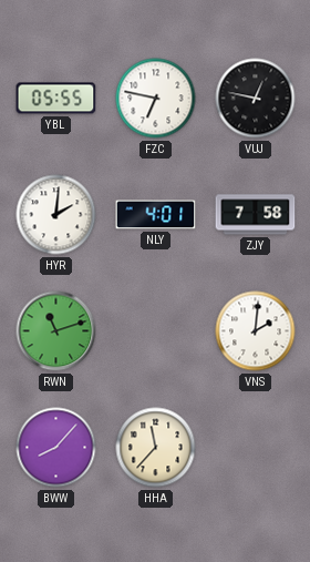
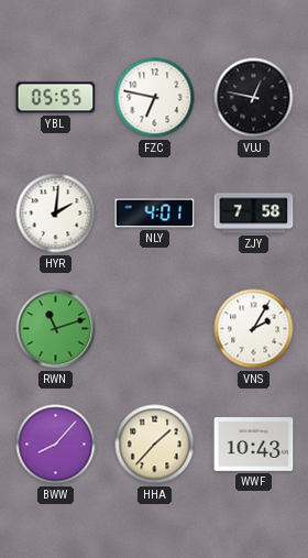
VNS: 2:01 -> 2:05 (254, 329)
HHA: 11:37 -> 1:37 (155, 445)
WWF: none -> 10:43 (254, 445)
